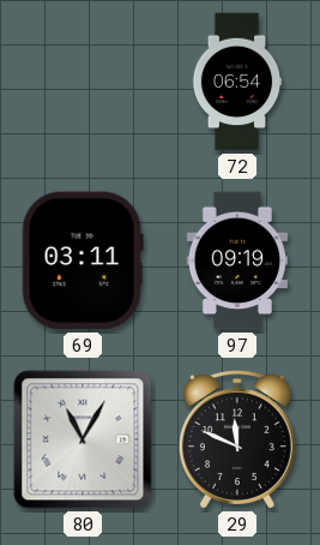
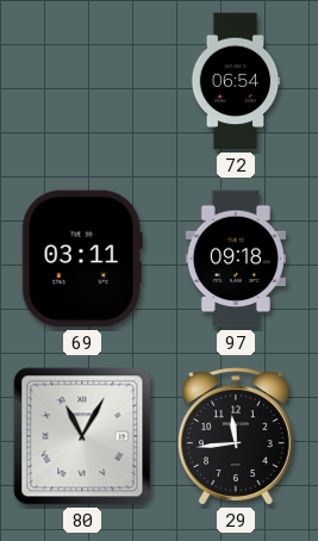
97: 09:19 -> 09:18 (236, 259)
29: 11:49 -> 11:44 (236, 436)
